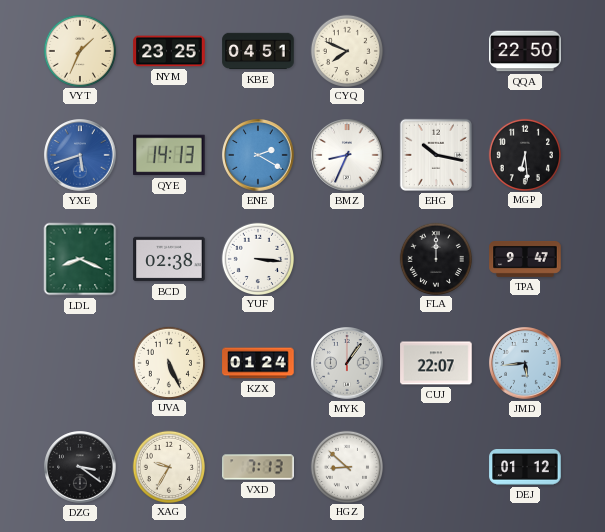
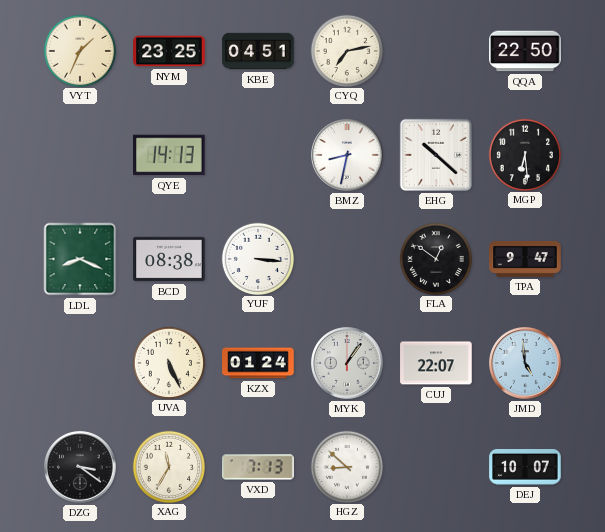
CYQ: 7:49 -> 7:13 (346, 50)
YXE: 5:42 -> none (80, 155)
ENE: 2:20 -> none (258, 155)
BMZ: 8:34 -> 8:32 (347, 155)
EHG: 10:17 -> 10:22 (436, 155)
BCD: 02:38 -> 08:38 (169, 259)
FLA: 12:00 -> 12:51 (435, 258)
JMD: 5:44 -> 4:59 (525, 363)
XAG: 9:35 -> 11:35 (168, 466)
DEJ: 01:12 -> 10:07 (525, 468)
